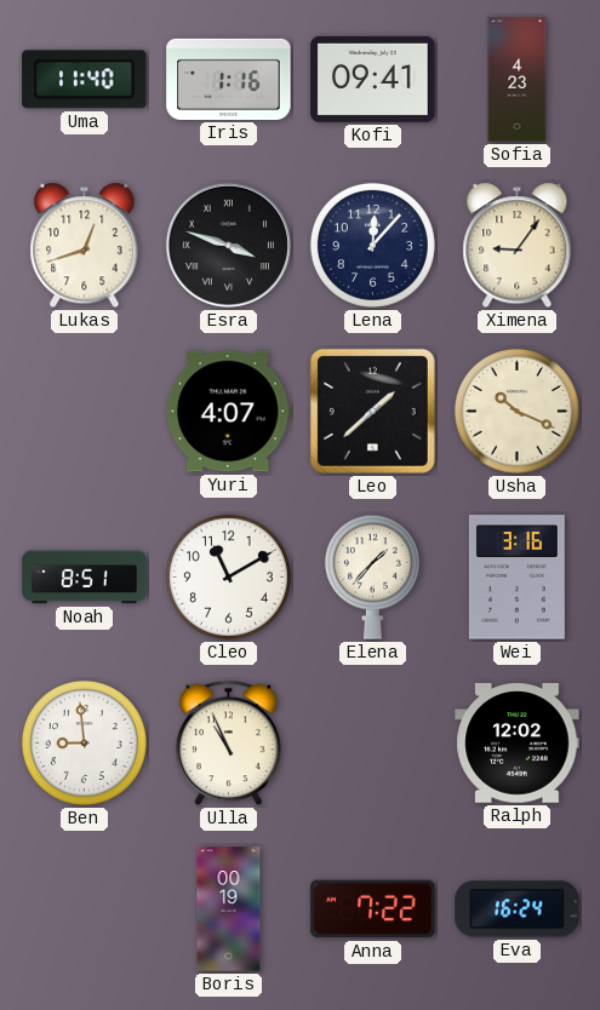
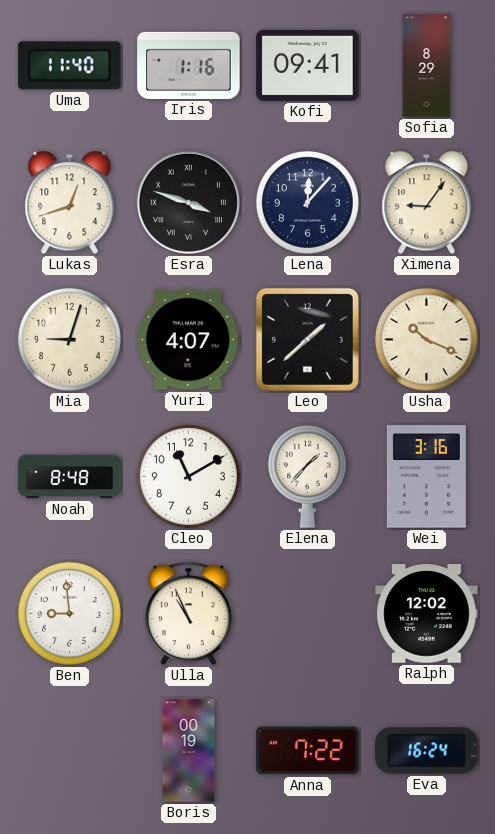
Sofia: 4:23 -> 8:29 (427, 66)
Mia: none -> 9:03 (69, 339)
Noah: 8:51 -> 8:48 (70, 477)
